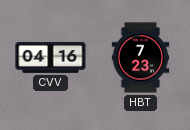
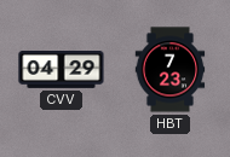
CVV: 04:16 -> 04:29 (62, 70)
